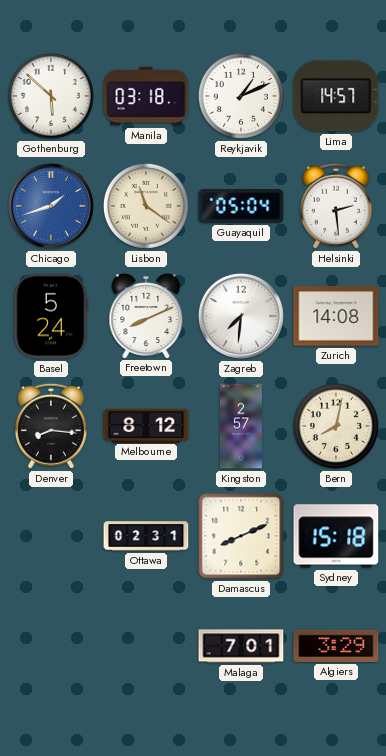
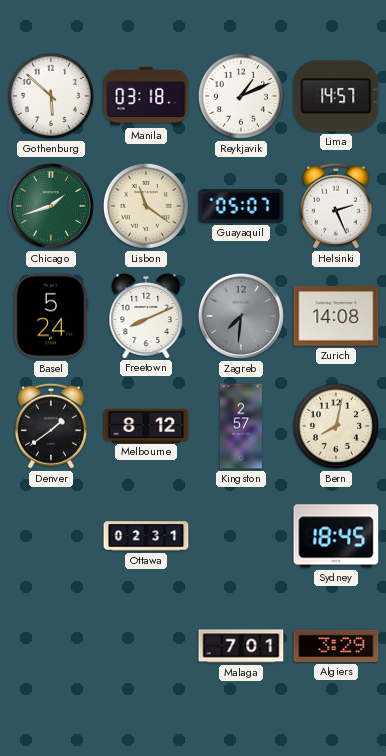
Chicago dial: blue -> green (51, 206)
Guayaquil: 05:04 -> 05:07 (241, 206)
Helsinki: 2:29 -> 2:26 (336, 206)
Zagreb dial: white -> grey (241, 316)
Denver: 8:16 -> 1:39 (51, 426)
Damascus: 8:11 -> none (241, 536)
Sydney: 15:18 -> 18:45 (336, 536)
